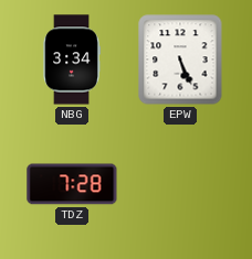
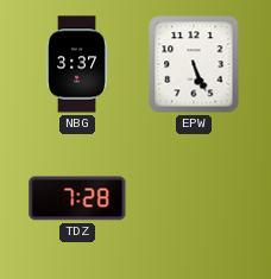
NBG: 3:34 -> 3:37 (77, 64)
